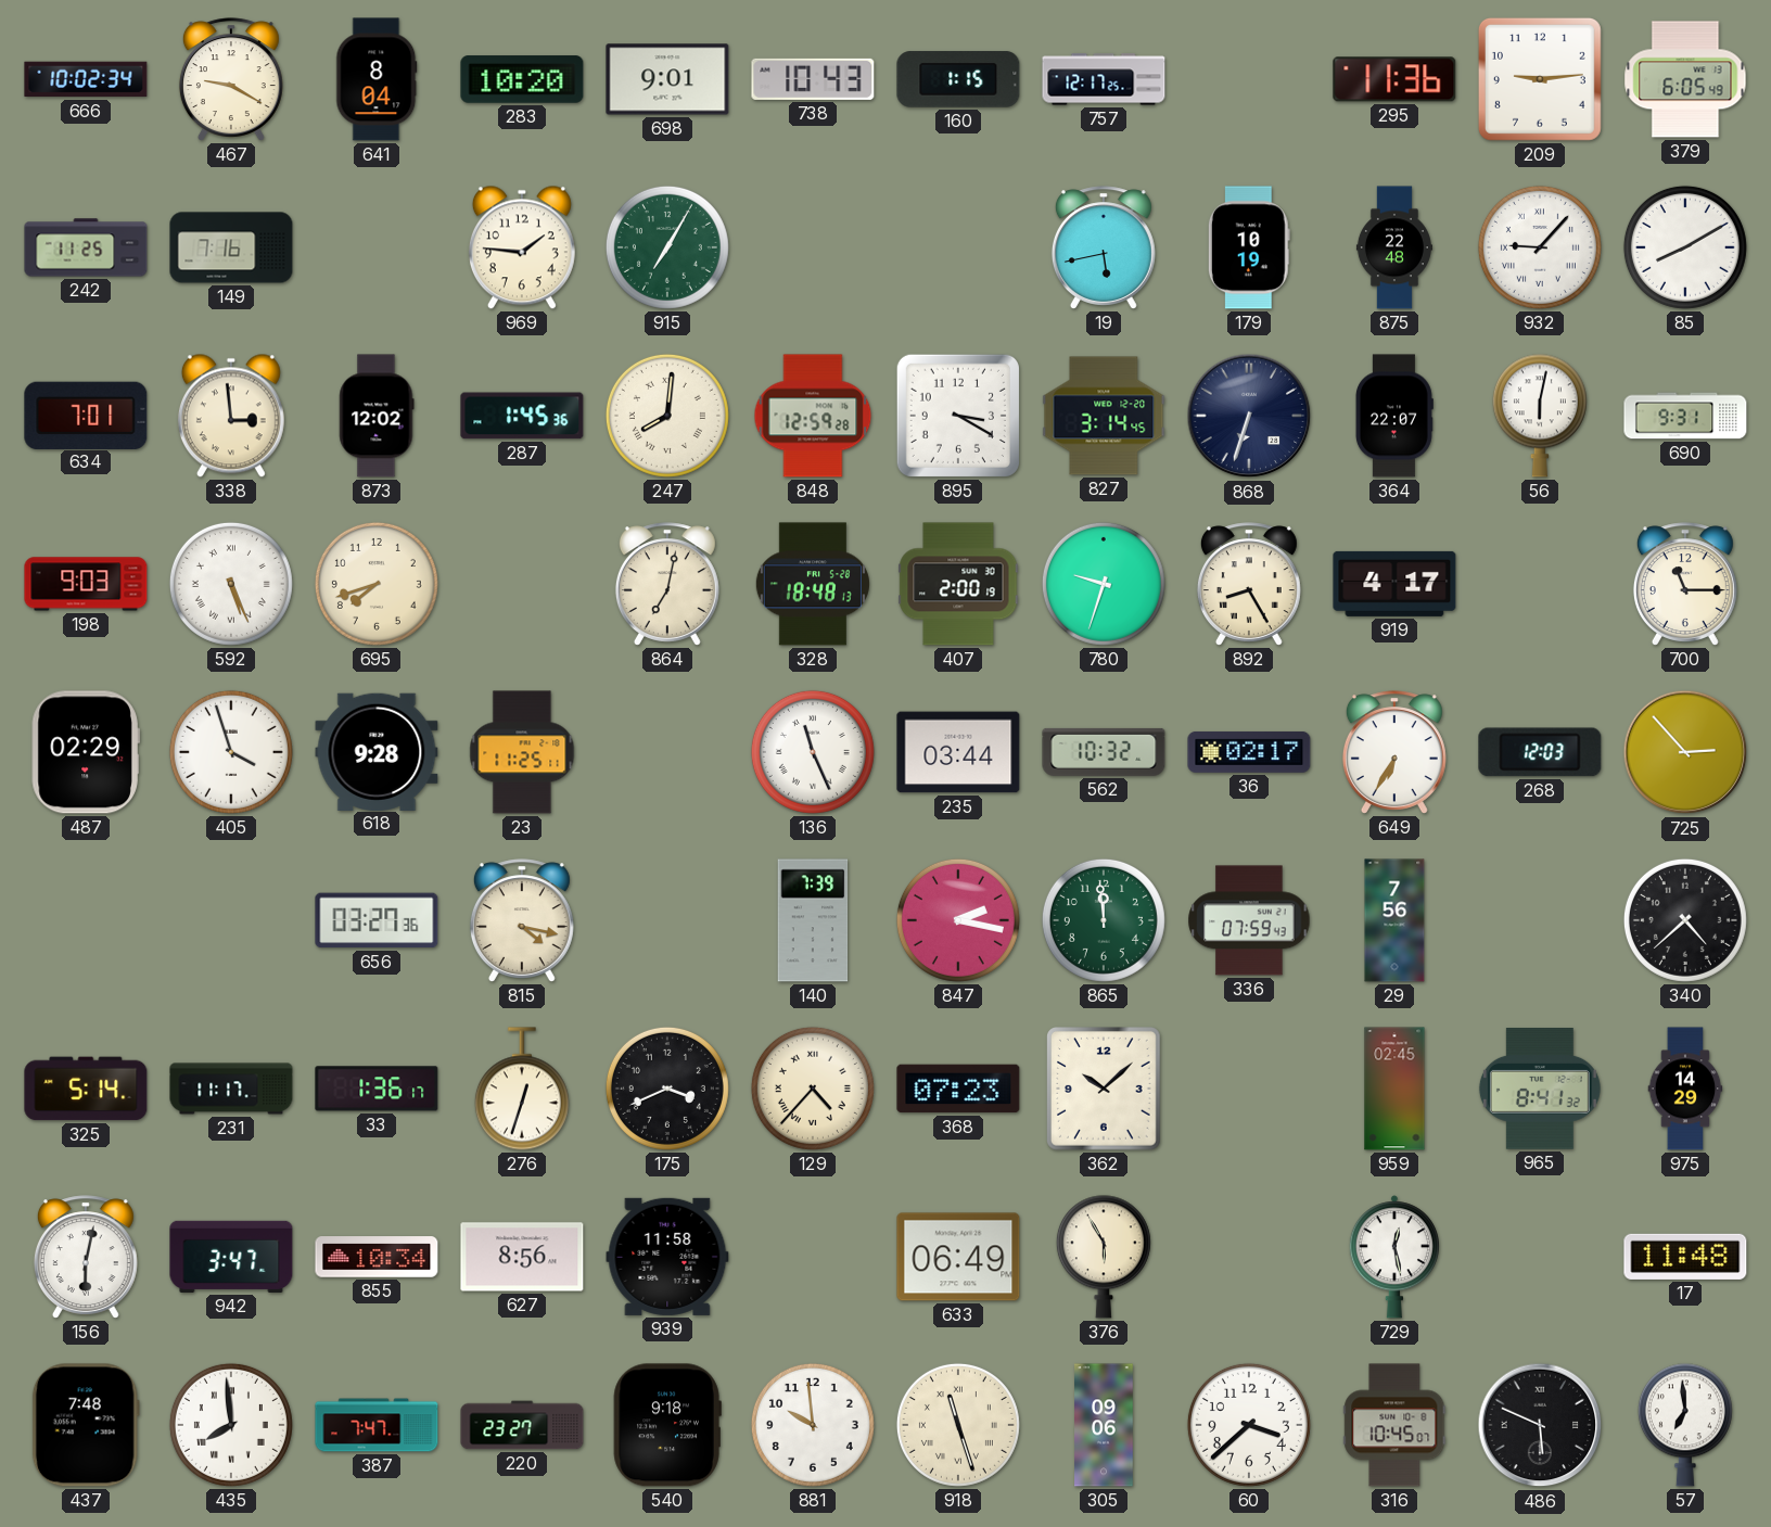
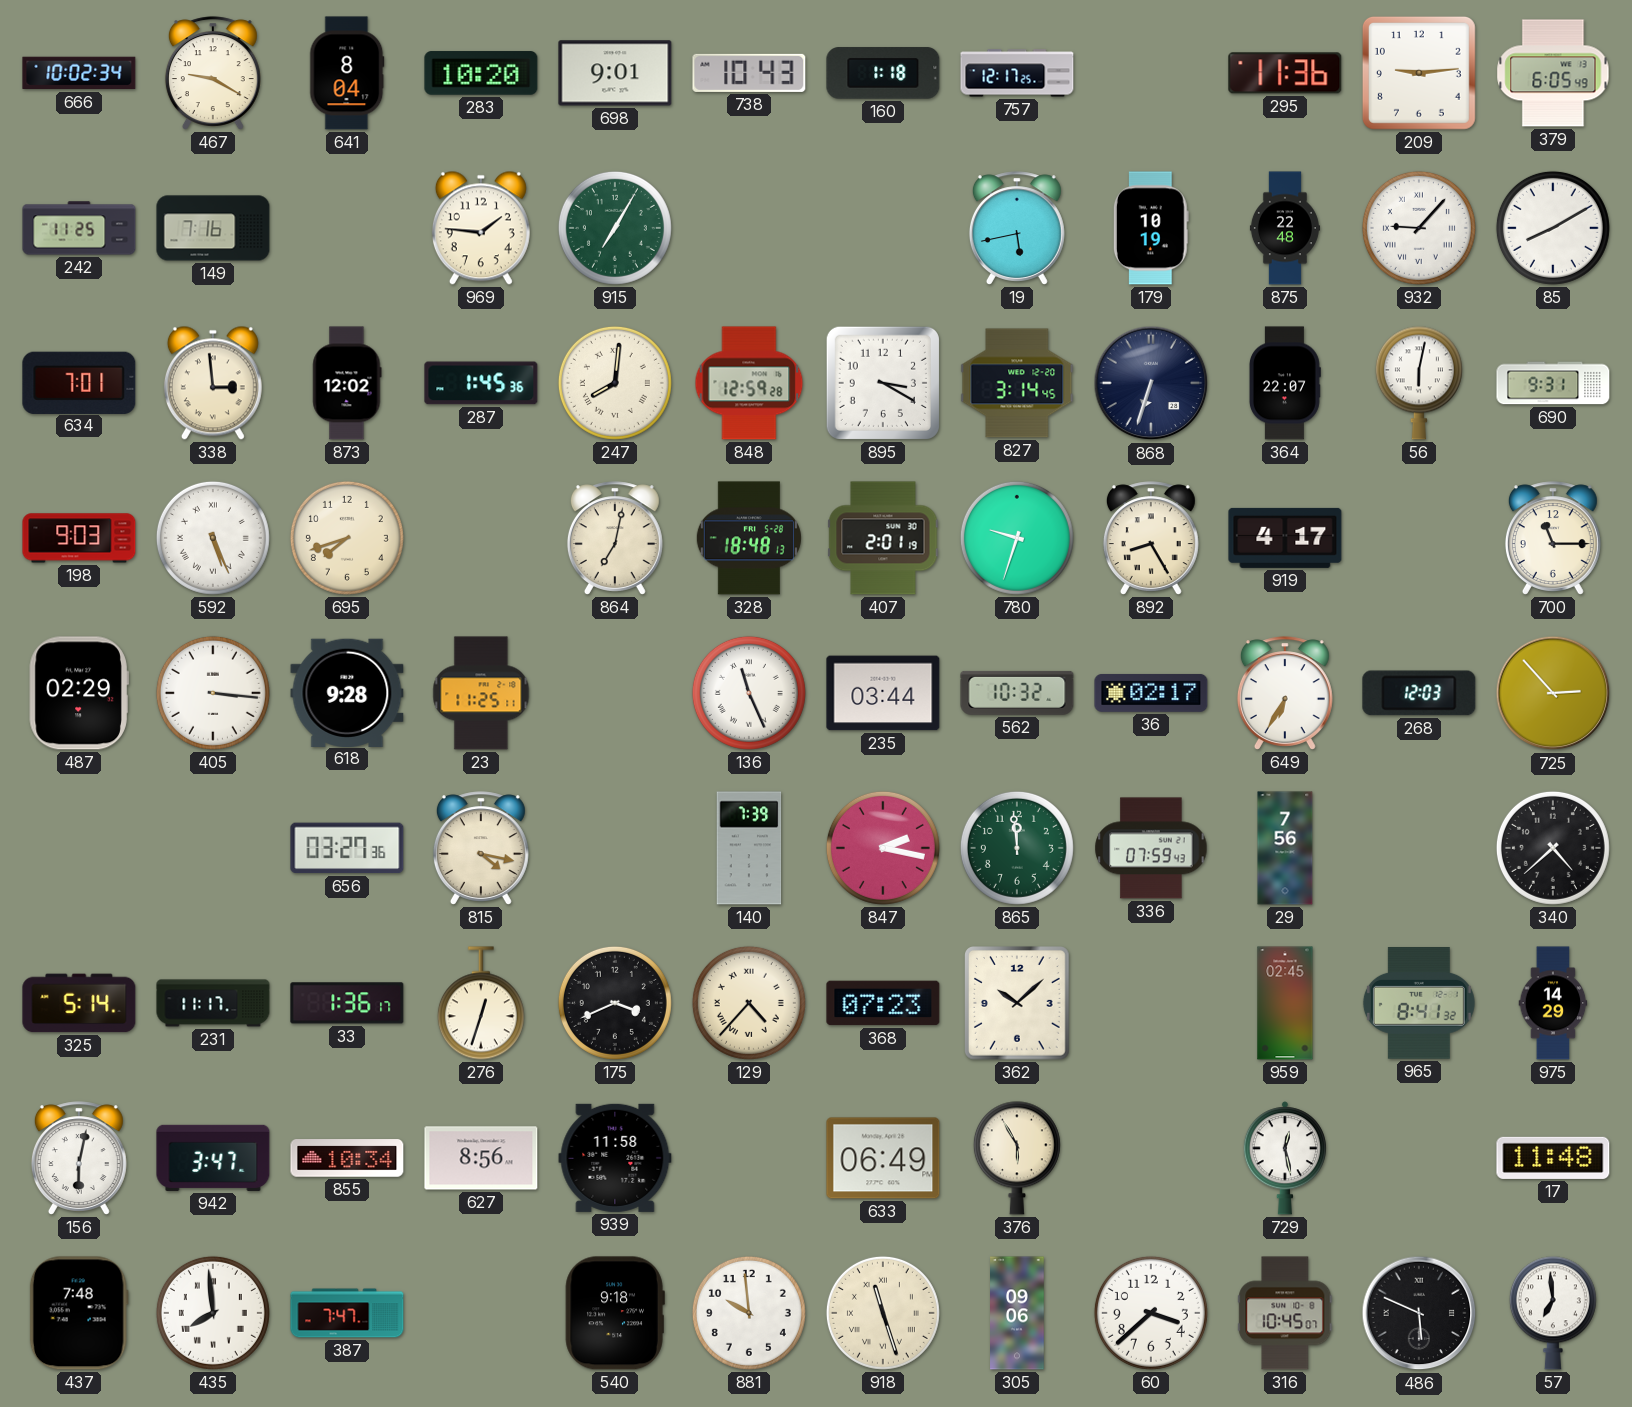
160: 1:15 -> 1:18 (883, 73)
407: 2:00 -> 2:01 (883, 538)
405: 3:57 -> 3:16 (213, 693)
220: 23:27 -> none (522, 1425)
